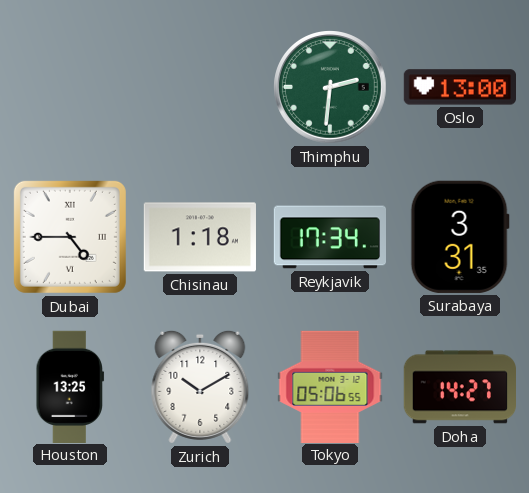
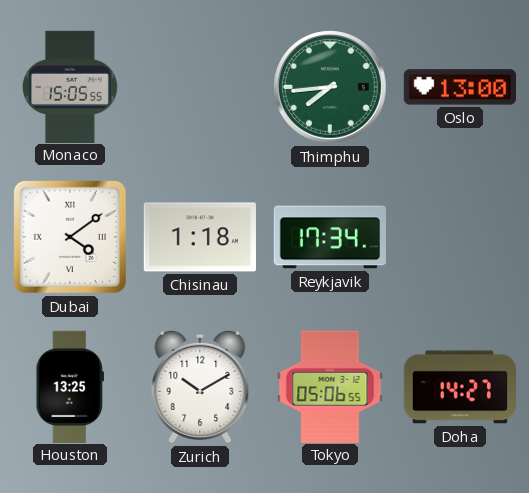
Monaco: none -> 15:05 (70, 86)
Thimphu: 2:31 -> 7:44 (331, 88)
Dubai: 4:45 -> 4:09 (70, 237)
Surabaya: 3:31 -> none (460, 237)
